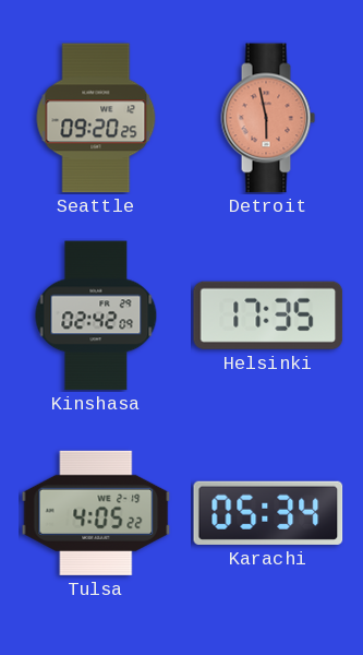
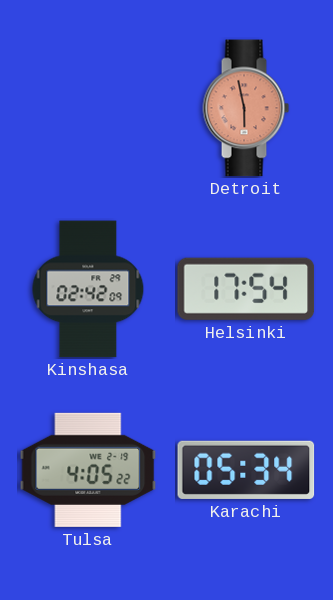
Seattle: 09:20 -> none (96, 118)
Helsinki: 17:35 -> 17:54 (246, 289)
